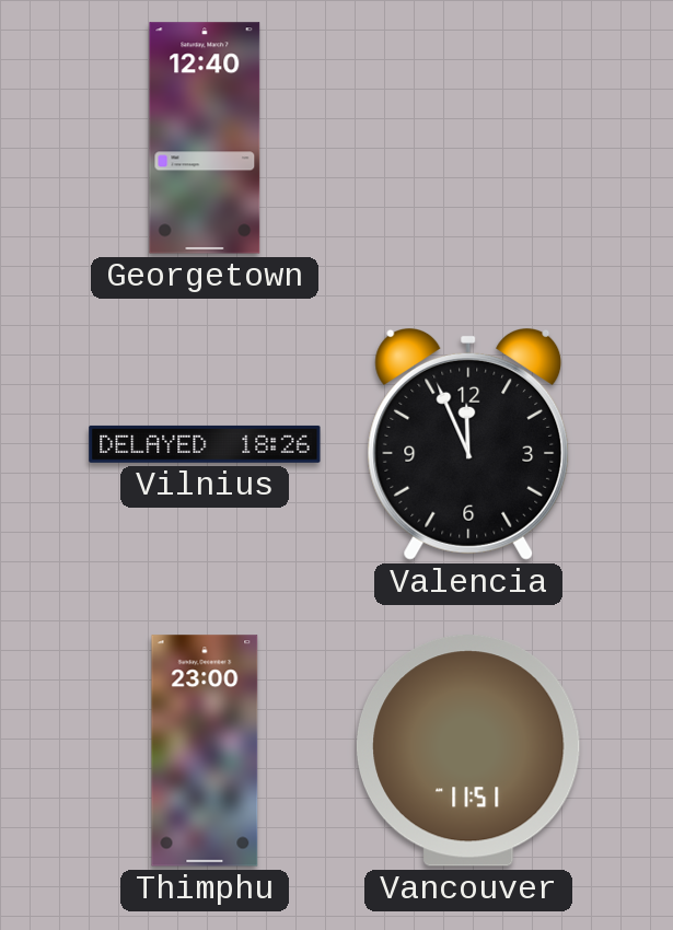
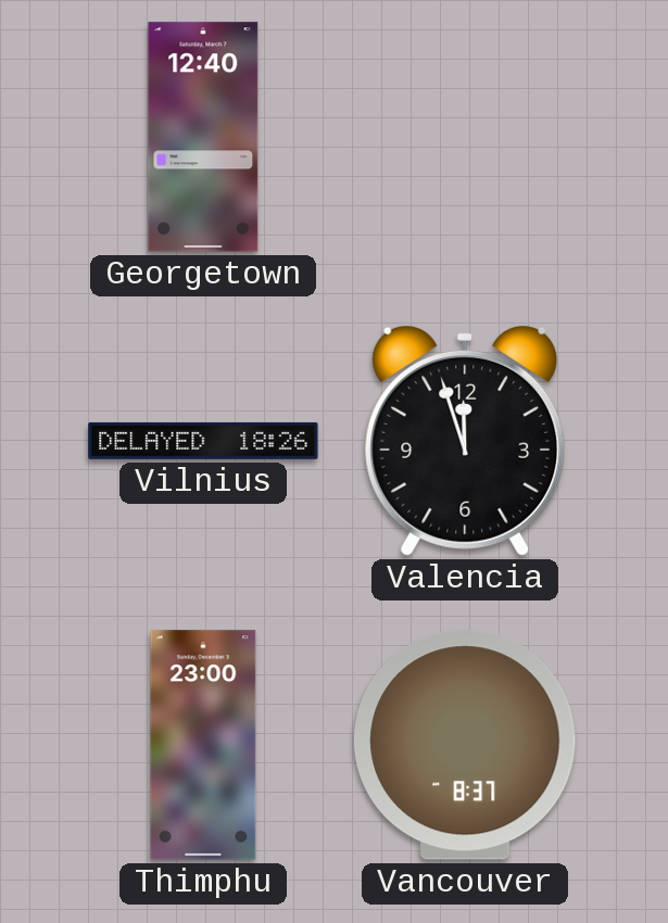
Valencia: 11:56 -> 11:57 (465, 441)
Vancouver: 11:51 -> 8:37 (465, 745)
